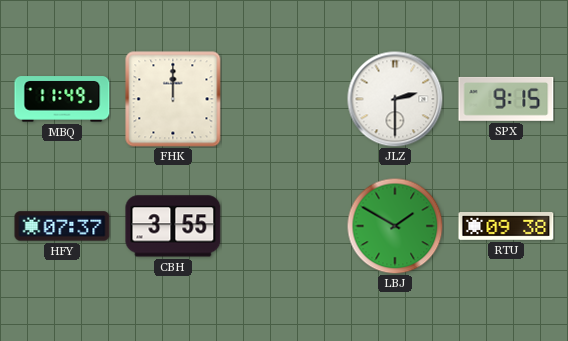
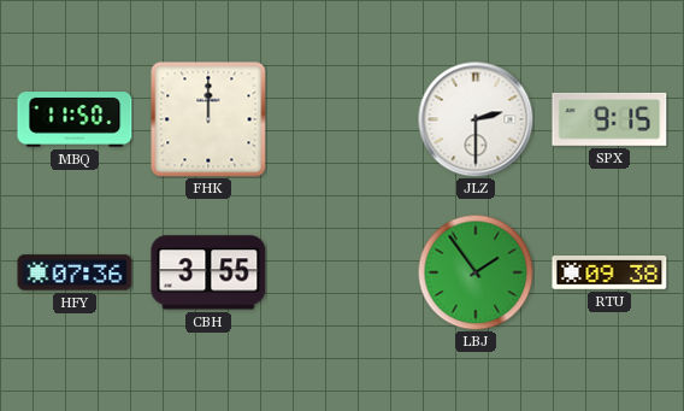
MBQ: 11:49 -> 11:50 (75, 119)
HFY: 07:37 -> 07:36 (75, 272)
LBJ: 1:50 -> 1:54 (476, 272)
